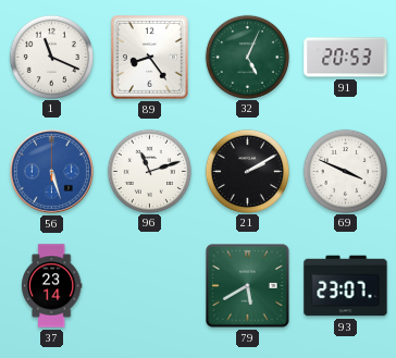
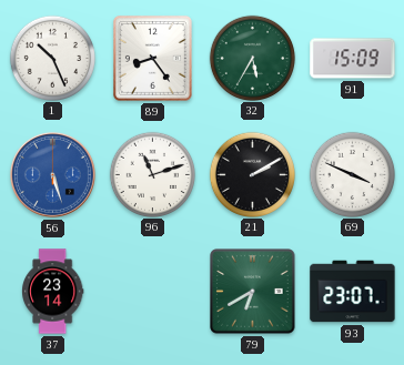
1: 11:19 -> 10:26 (52, 58)
32: 5:04 -> 5:35 (252, 58)
91: 20:53 -> 15:09 (353, 59)
79: 5:40 -> 6:40 (253, 292)
